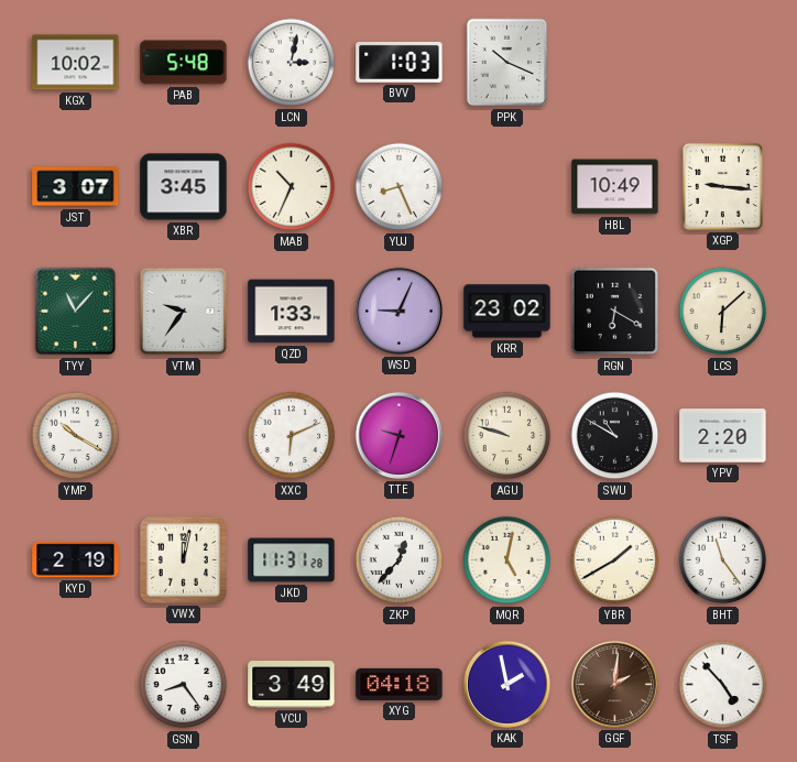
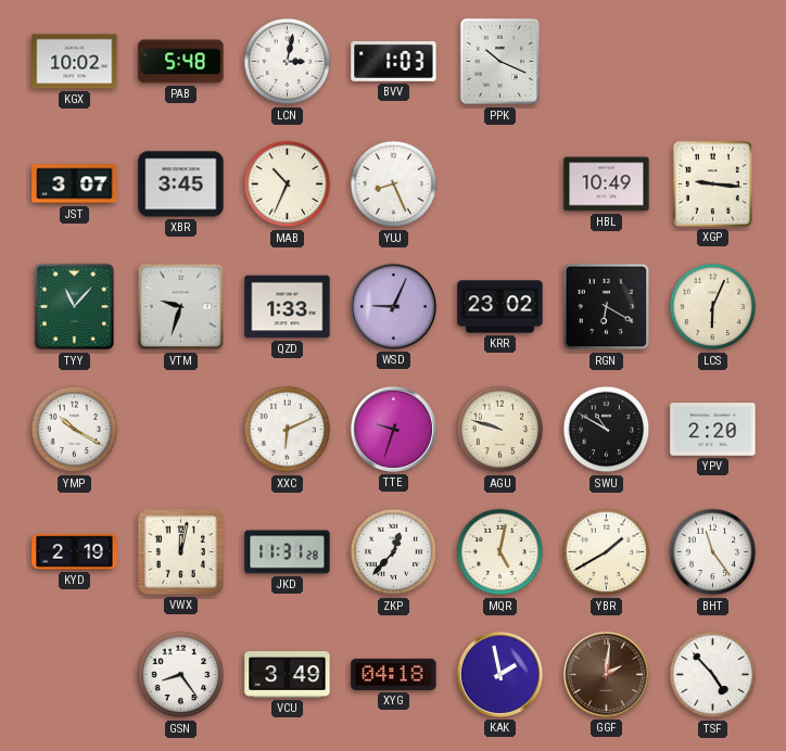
VTM: 9:36 -> 9:33 (181, 307)
LCS: 6:08 -> 6:04 (713, 307)
